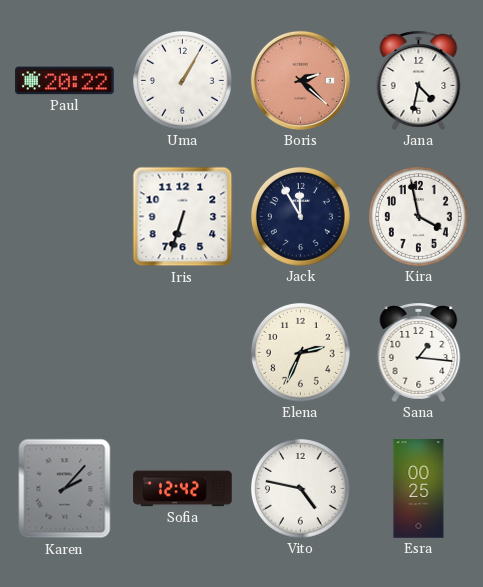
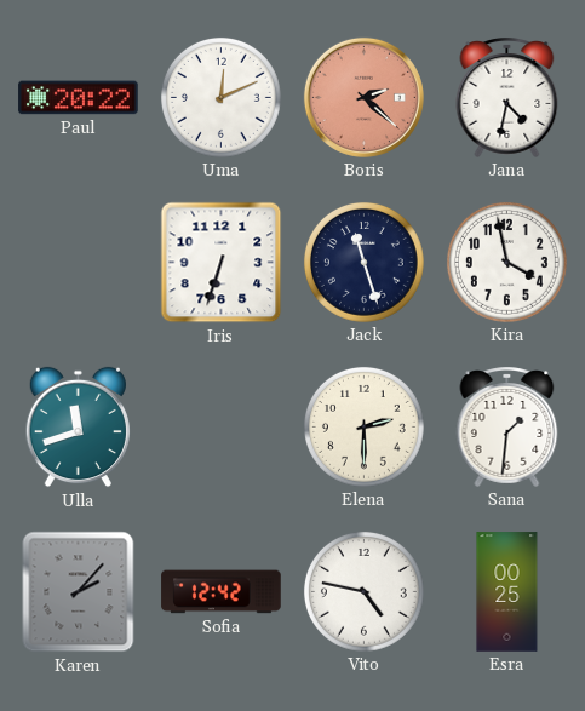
Uma: 1:05 -> 12:11 (220, 97)
Jack: 11:55 -> 11:27 (363, 262)
Ulla: none -> 11:42 (78, 428)
Elena: 2:34 -> 2:30 (363, 426)
Sana: 1:16 -> 1:31 (507, 426)
